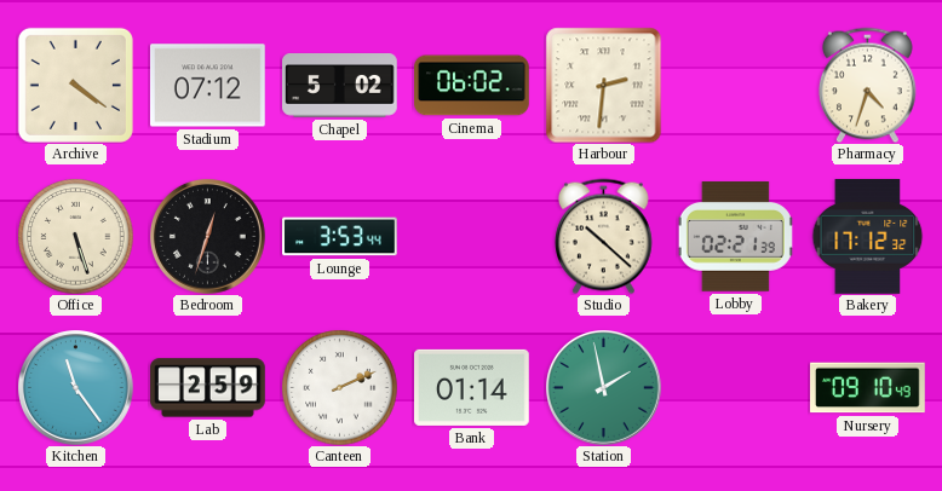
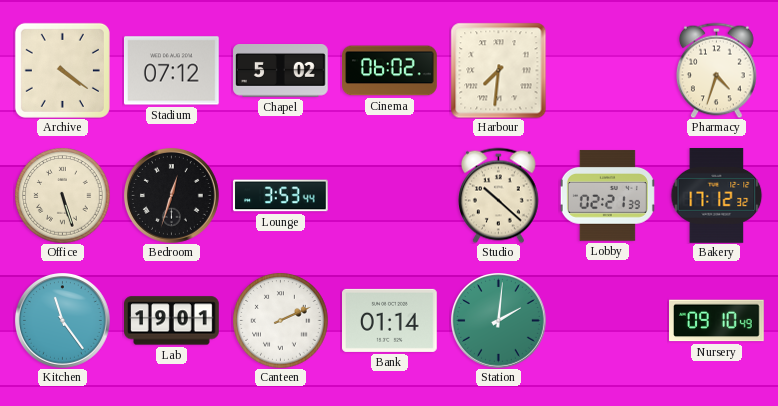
Harbour: 2:31 -> 7:31 (498, 70)
Lab: 2:59 -> 19:01 (172, 321)
Station: 1:58 -> 2:01 (499, 321)
